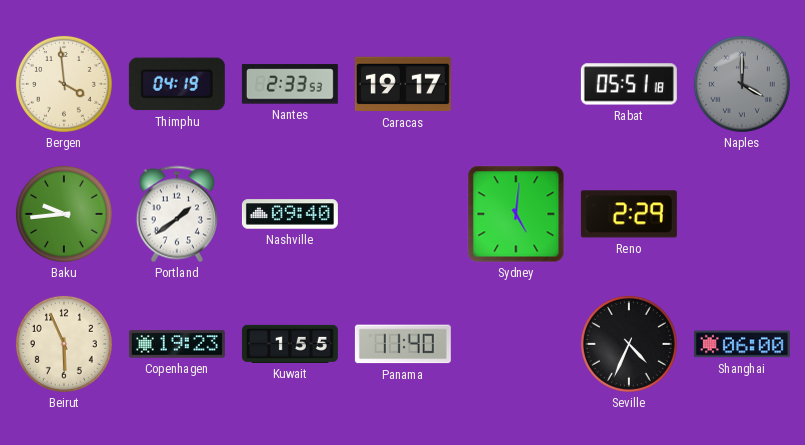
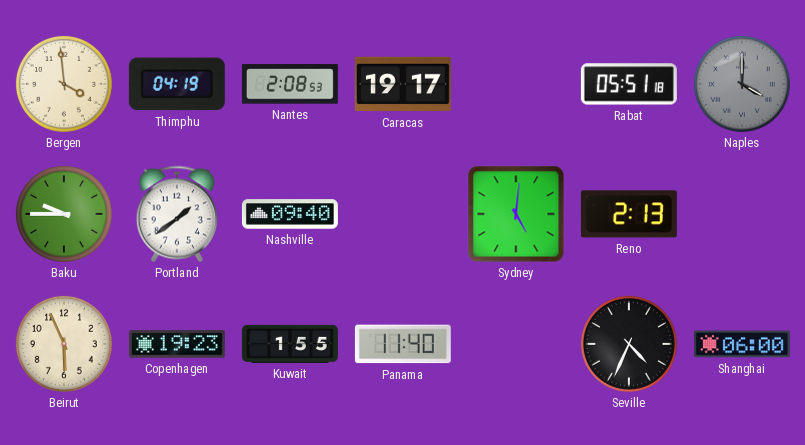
Nantes: 2:33 -> 2:08 (290, 84)
Baku: 9:44 -> 9:45 (64, 214)
Reno: 2:29 -> 2:13 (629, 214)
